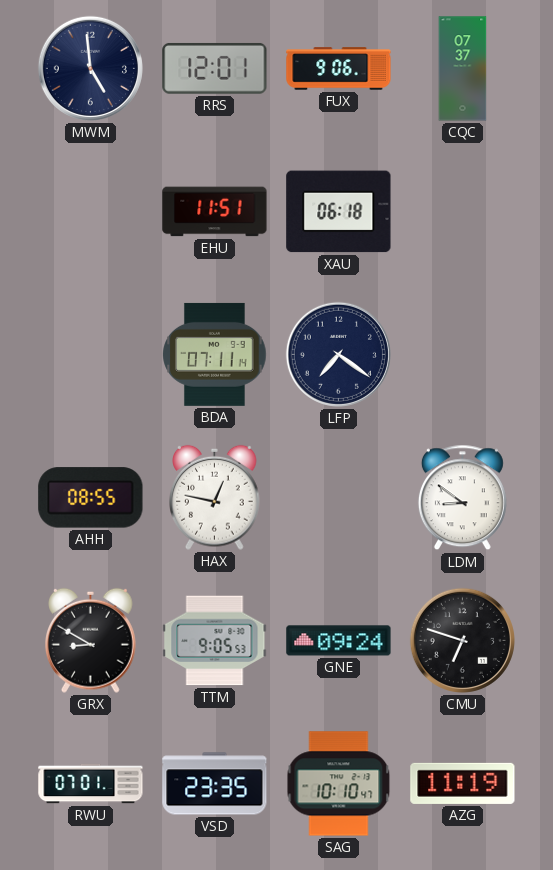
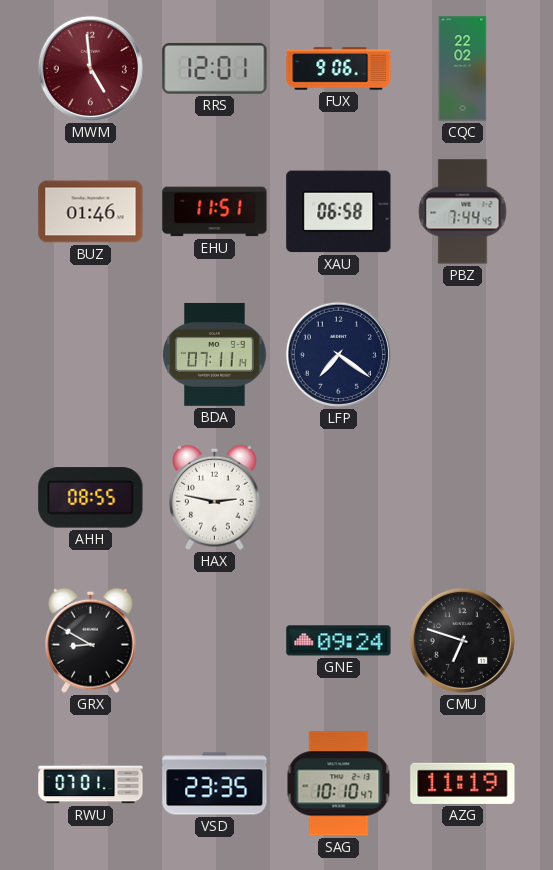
MWM dial: navy -> burgundy (90, 68)
CQC: 07:37 -> 22:02 (463, 69)
BUZ: none -> 01:46 (91, 212)
XAU: 06:18 -> 06:58 (339, 212)
PBZ: none -> 7:44 (463, 212)
HAX: 12:47 -> 2:47 (215, 497)
LDM: 8:51 -> none (462, 498)
TTM: 9:05 -> none (215, 641)
